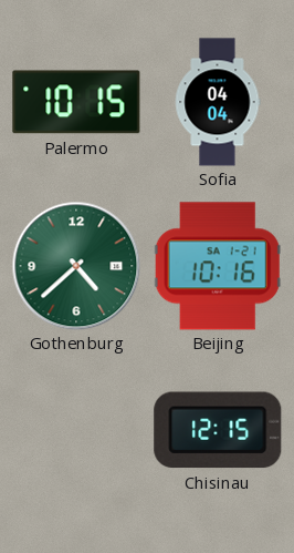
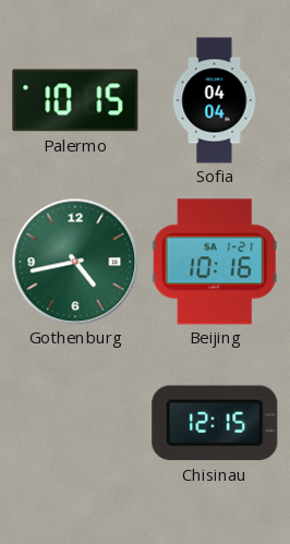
Gothenburg: 4:38 -> 4:43 (75, 262)
